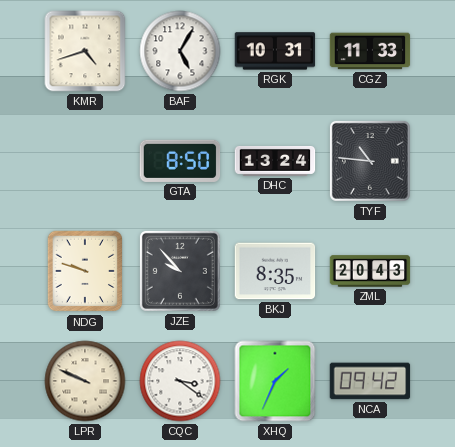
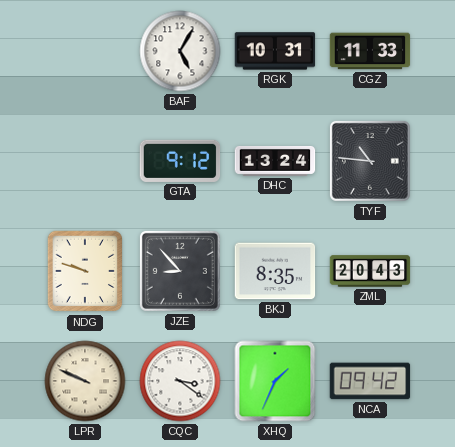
KMR: 4:42 -> none (85, 51)
GTA: 8:50 -> 9:12 (180, 161)
JZE: 9:53 -> 8:53 (180, 271)
